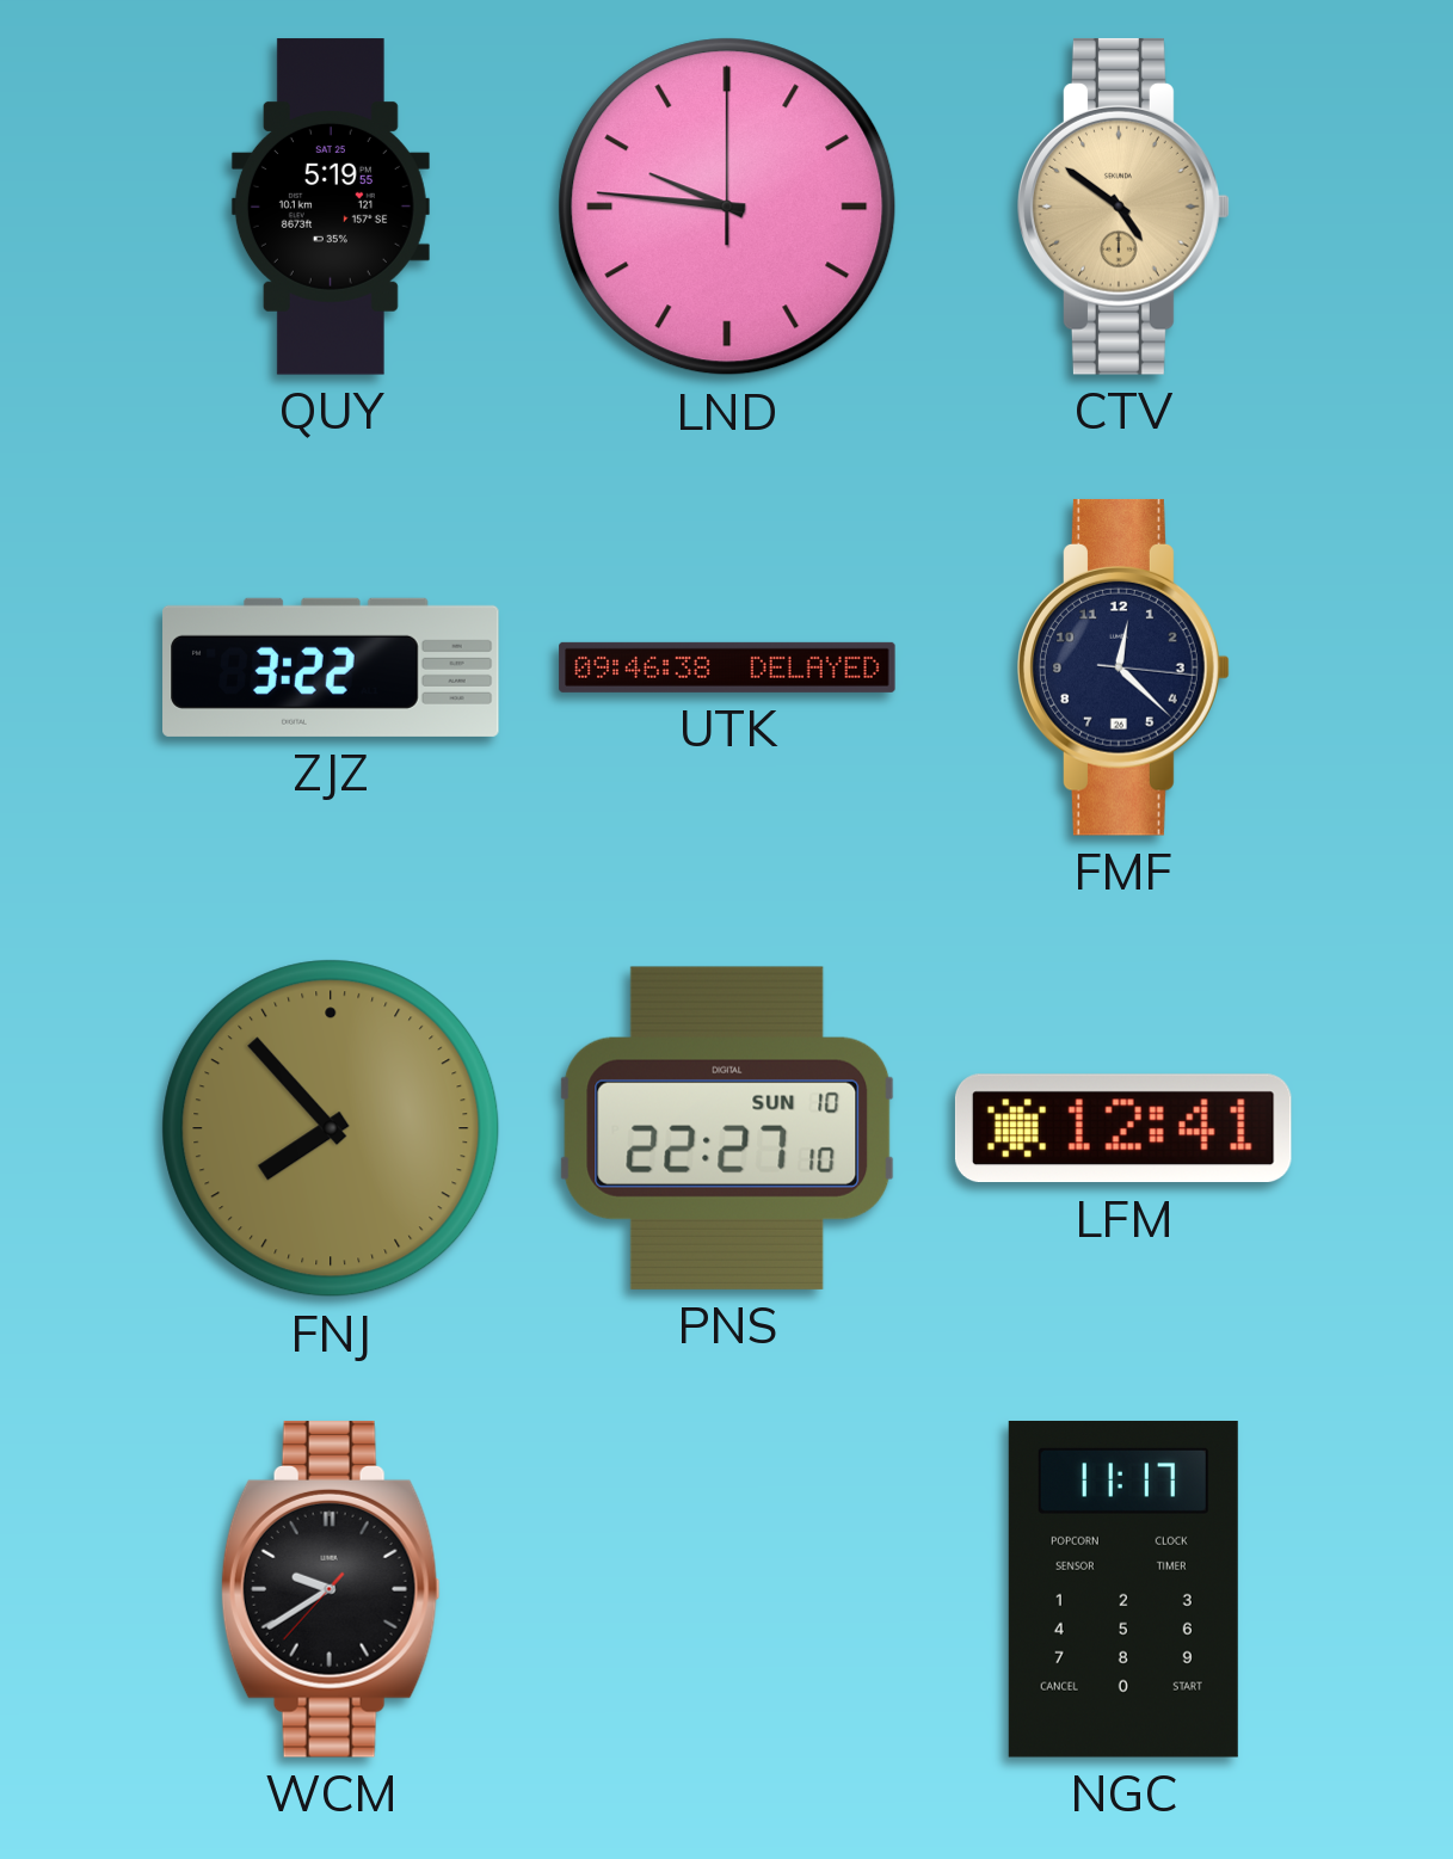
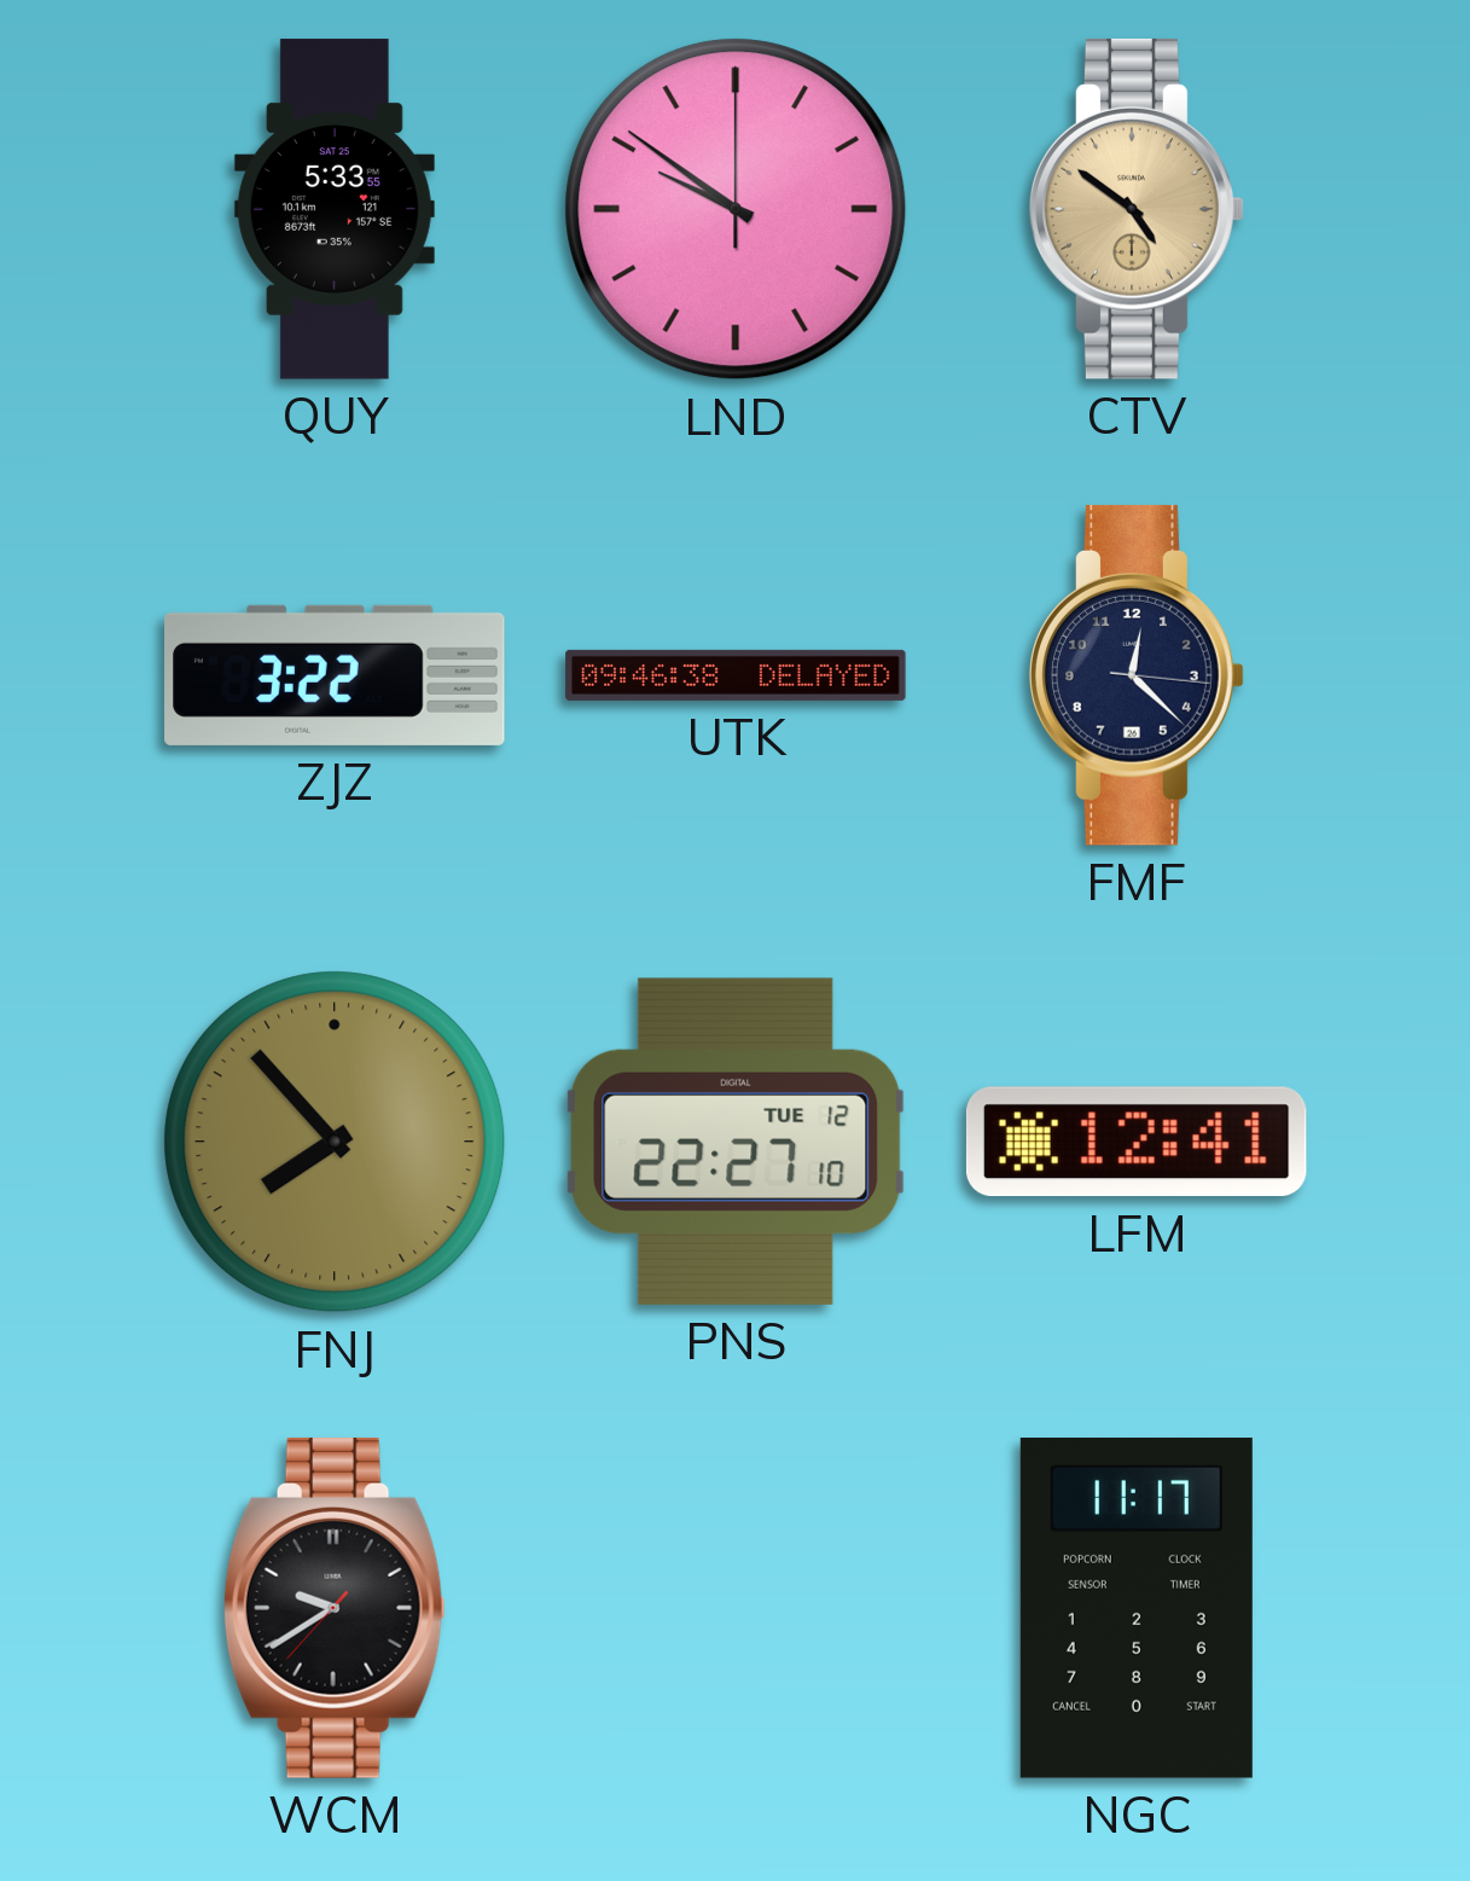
QUY: 5:19 -> 5:33 (335, 209)
LND: 9:46 -> 9:51 (736, 209)
PNS date: SUN 10 -> TUE 12 (736, 1142)
